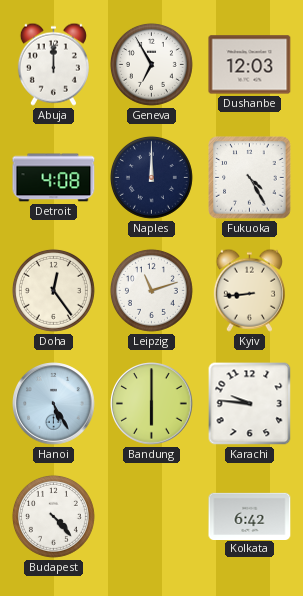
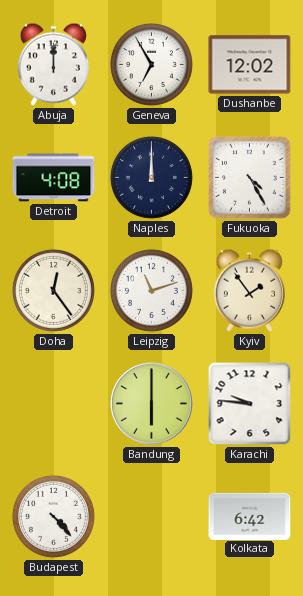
Dushanbe: 12:03 -> 12:02 (250, 65)
Kyiv: 8:44 -> 1:54 (249, 290)
Hanoi: 5:25 -> none (54, 404)
